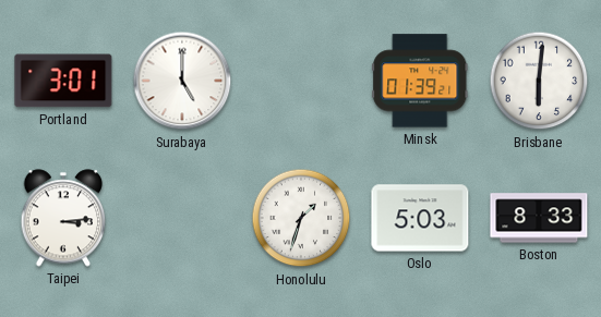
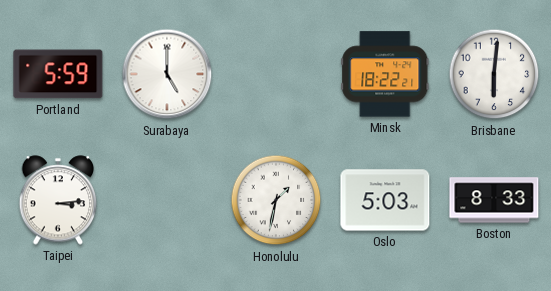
Portland: 3:01 -> 5:59 (58, 74)
Minsk: 01:39 -> 18:22 (385, 74)
Honolulu: 1:33 -> 1:32 (276, 200)
